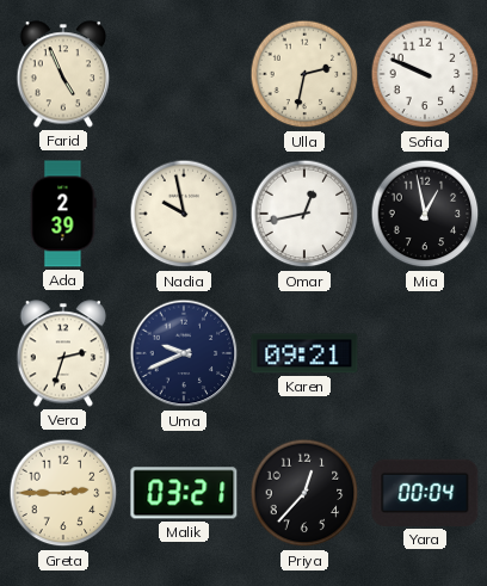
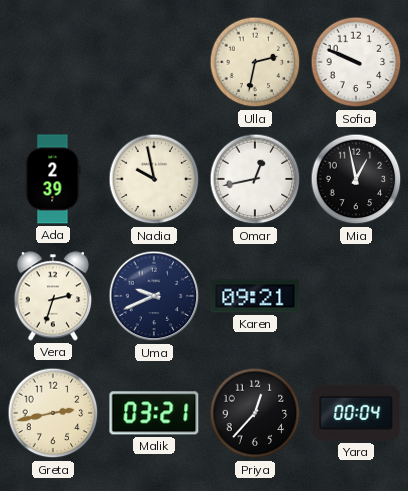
Farid: 4:56 -> none (63, 74)
Greta: 2:45 -> 2:43 (53, 413)
